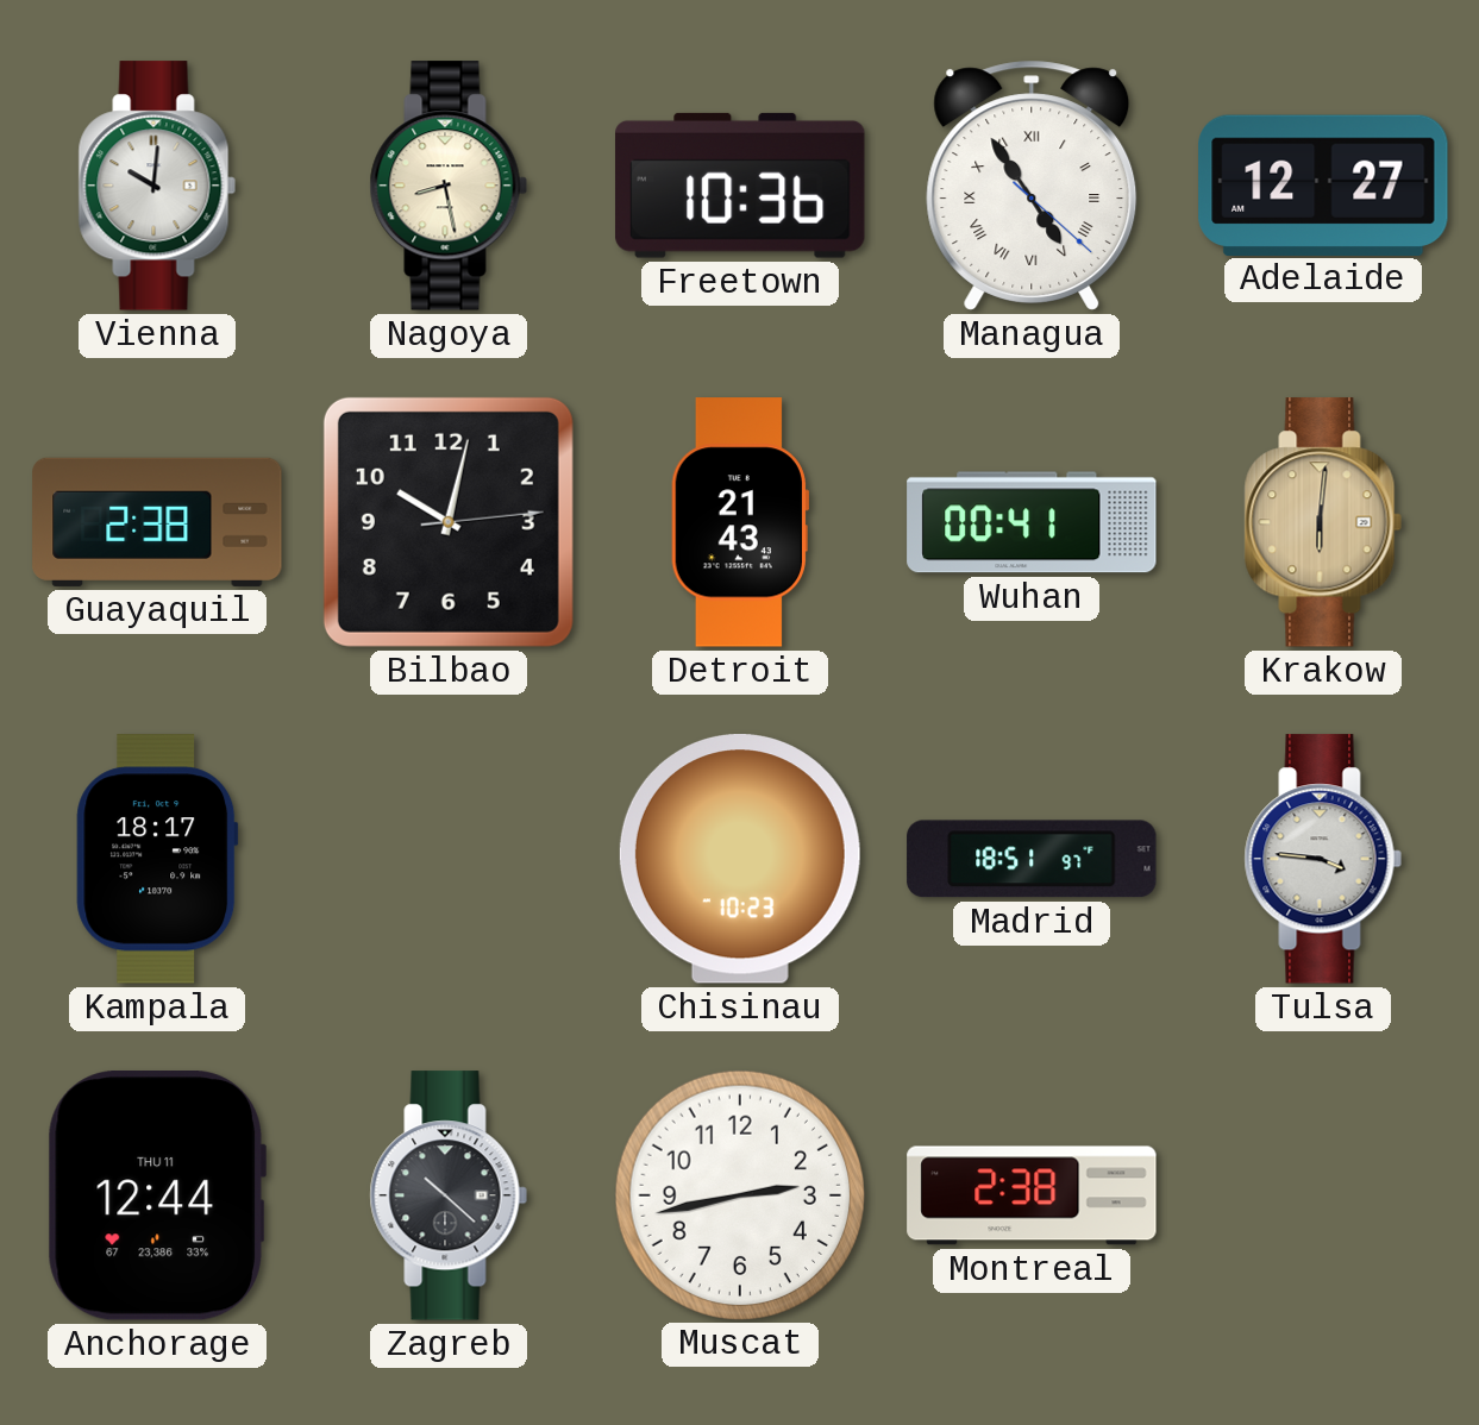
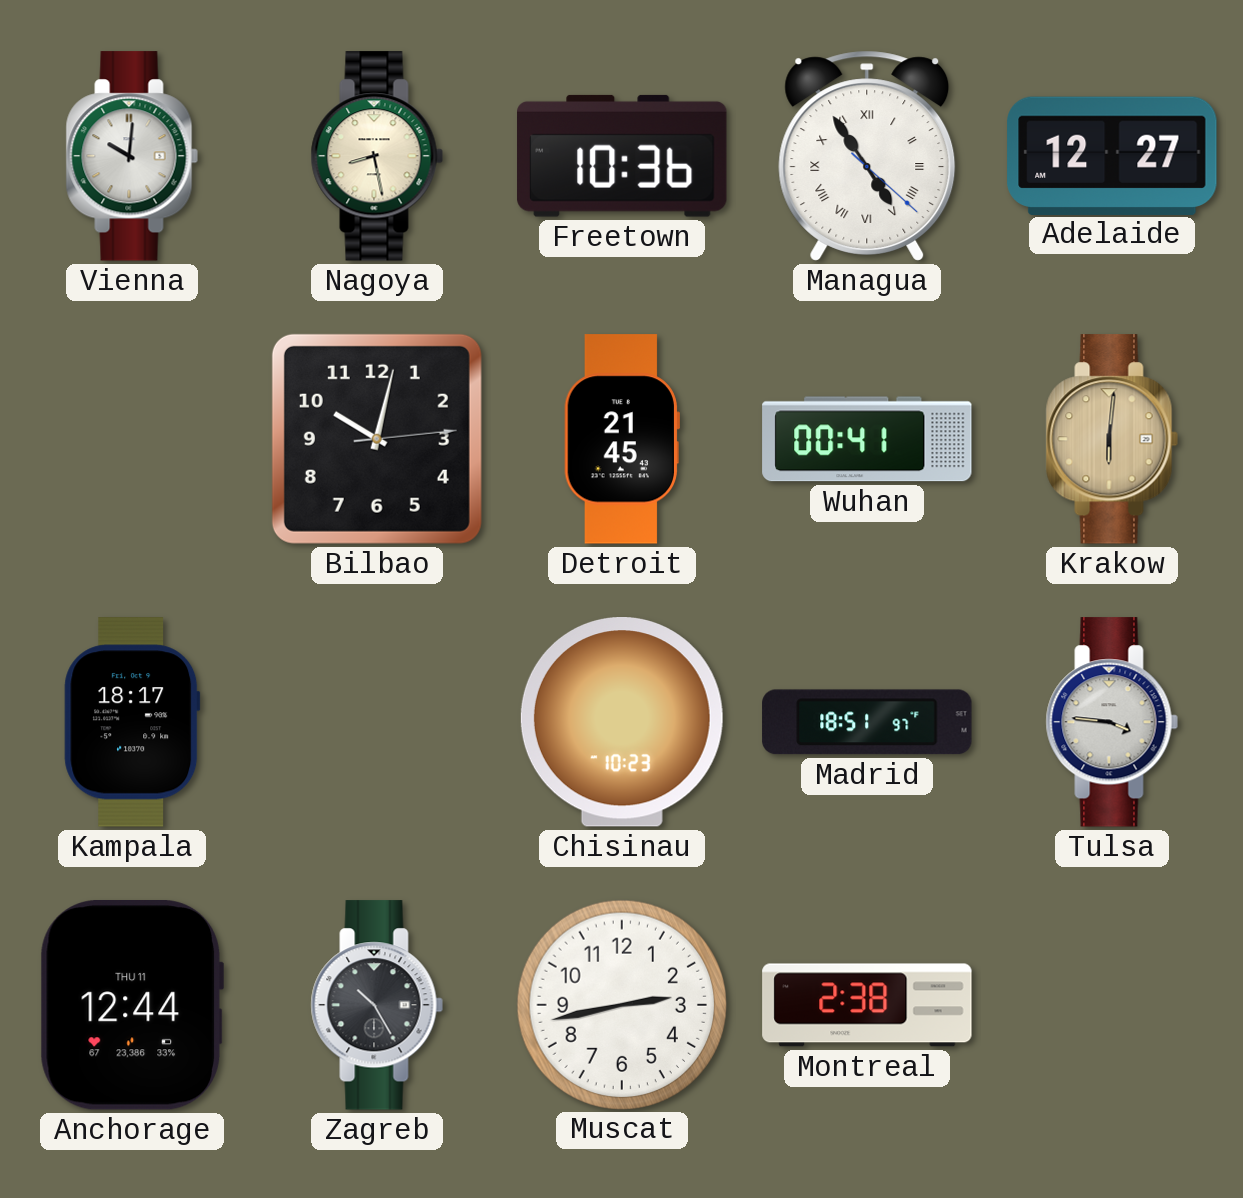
Guayaquil: 2:38 -> none (157, 522)
Detroit: 21:43 -> 21:45 (621, 439)
Zagreb: 10:22 -> 10:25 (377, 1005)
